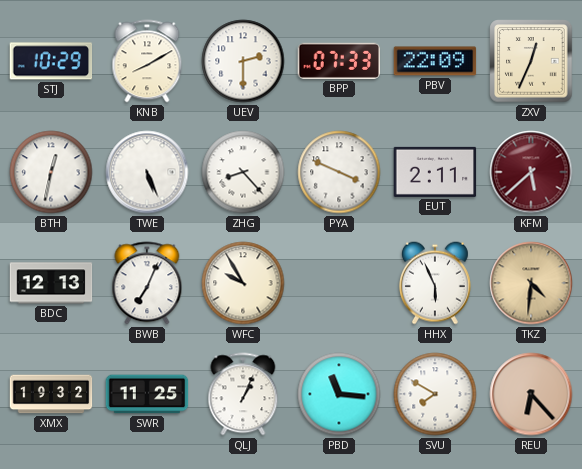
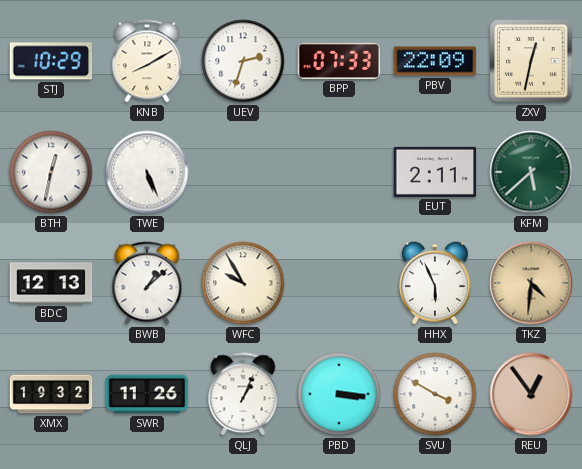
UEV: 2:30 -> 2:33 (243, 61)
ZXV: 12:34 -> 12:32 (531, 61)
ZHG: 8:23 -> none (243, 172)
PYA: 3:49 -> none (339, 172)
KFM dial: burgundy -> green (531, 172)
BWB: 7:04 -> 1:08 (147, 283)
SWR: 11:25 -> 11:26 (147, 394)
PBD: 11:16 -> 3:16 (339, 394)
SVU: 7:50 -> 3:50 (435, 394)
REU: 6:23 -> 12:54 (531, 394)
